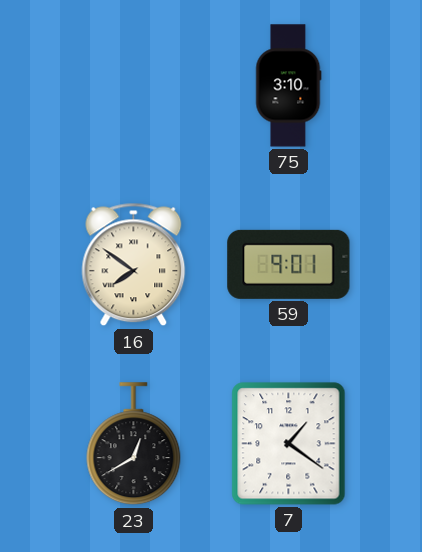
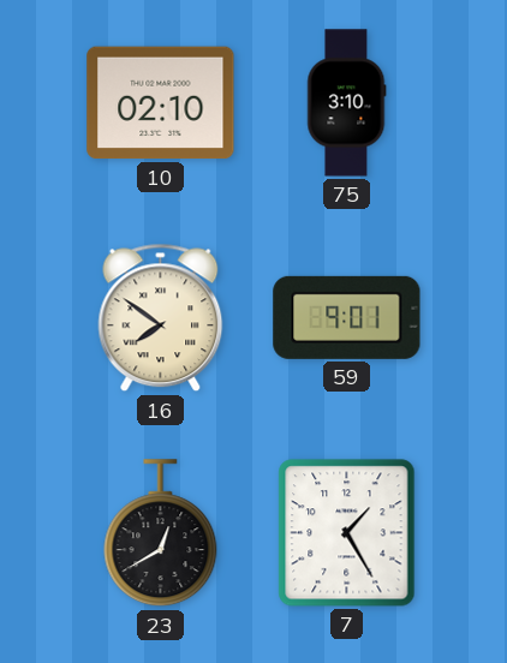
10: none -> 02:10 (161, 103)
7: 1:21 -> 1:25 (347, 533)
